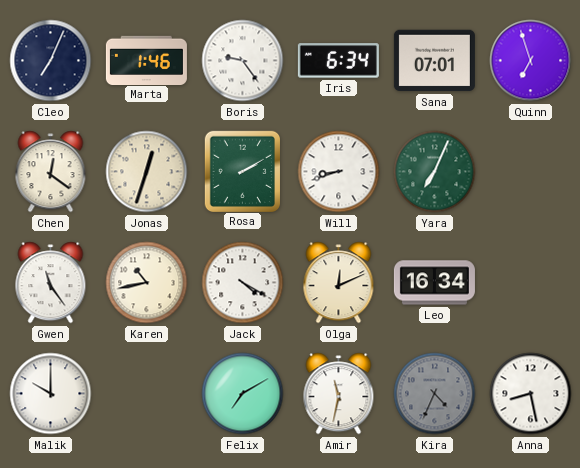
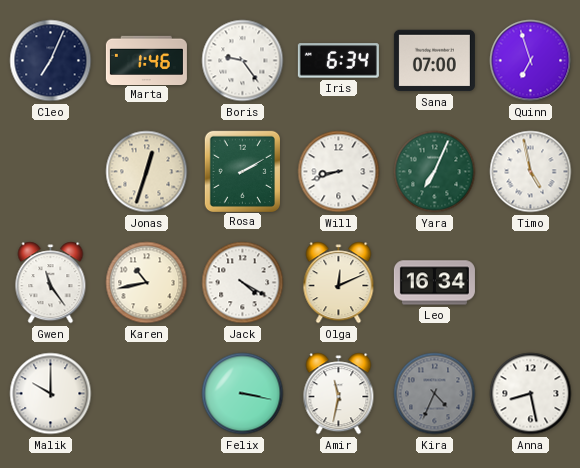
Sana: 07:01 -> 07:00 (434, 61)
Chen: 12:21 -> none (51, 172)
Timo: none -> 4:58 (531, 172)
Felix: 7:10 -> 3:17 (243, 394)
